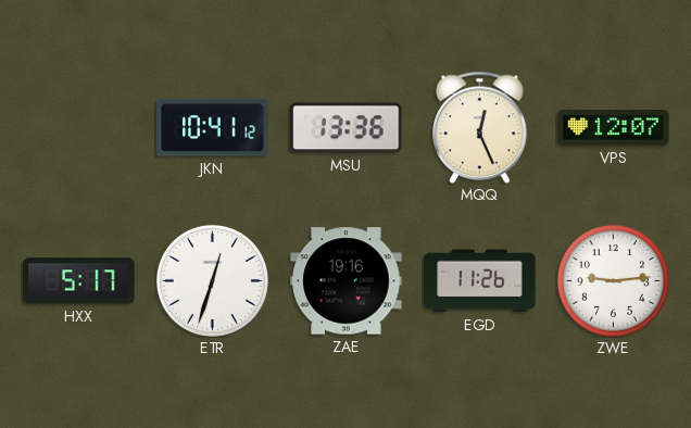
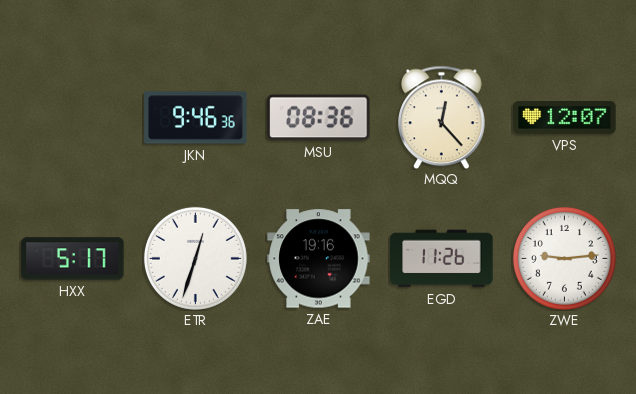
JKN: 10:41 -> 9:46 (196, 118)
MSU: 13:36 -> 08:36 (319, 118)
MQQ: 12:26 -> 12:23 (442, 117)
